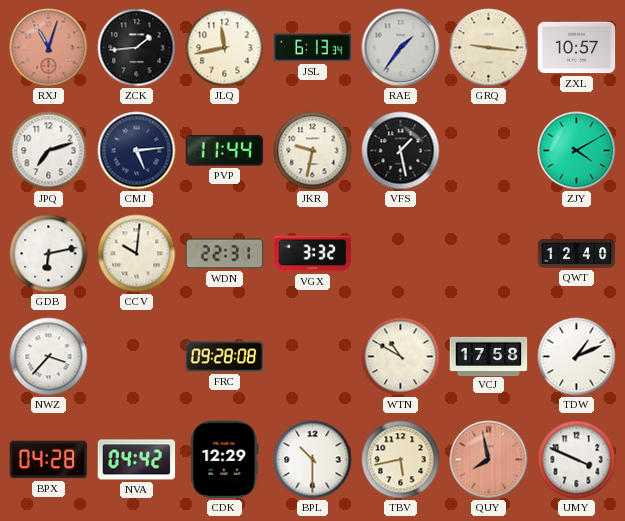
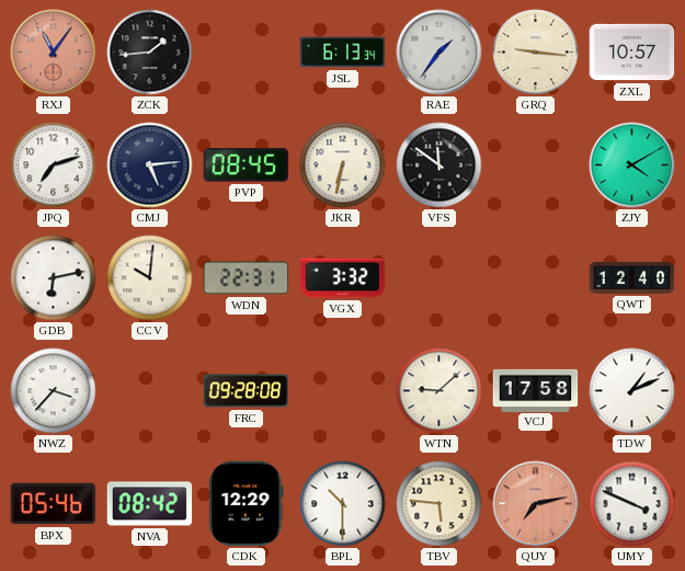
RXJ: 11:03 -> 11:06 (54, 53)
JLQ: 11:43 -> none (225, 48)
PVP: 11:44 -> 08:45 (247, 165)
JKR: 9:32 -> 6:32 (343, 165)
VFS: 1:28 -> 11:51 (439, 165)
WTN: 10:50 -> 9:08 (439, 391)
BPX: 04:28 -> 05:46 (54, 504)
NVA: 04:42 -> 08:42 (150, 504)
TBV: 5:43 -> 5:46 (439, 504)
QUY: 7:58 -> 7:13 (536, 504)
